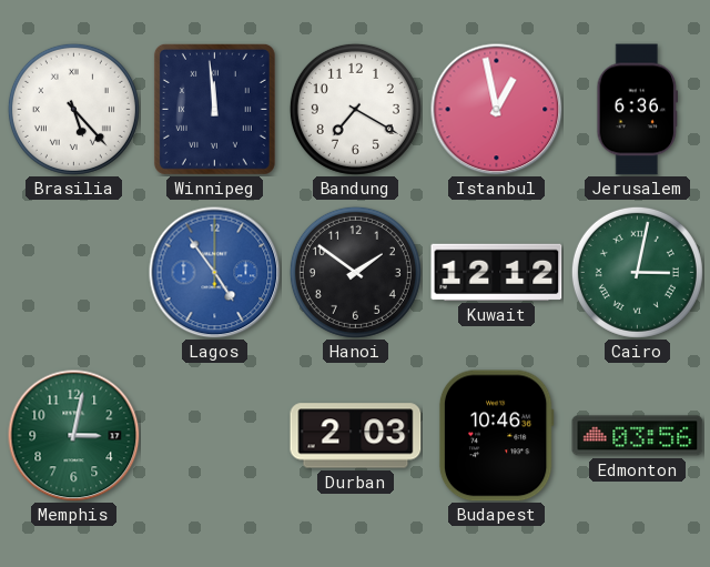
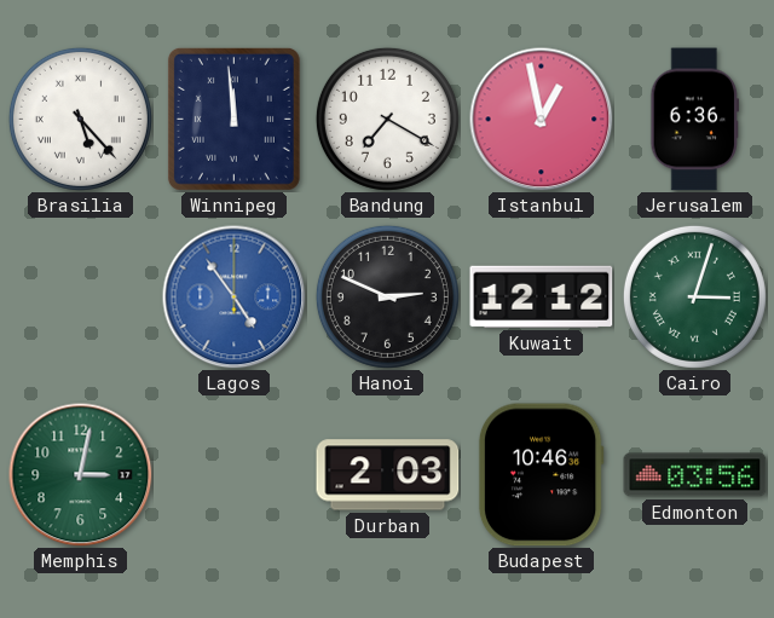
Hanoi: 1:51 -> 2:49 (387, 296)
Cairo: 3:02 -> 3:03 (694, 296)
